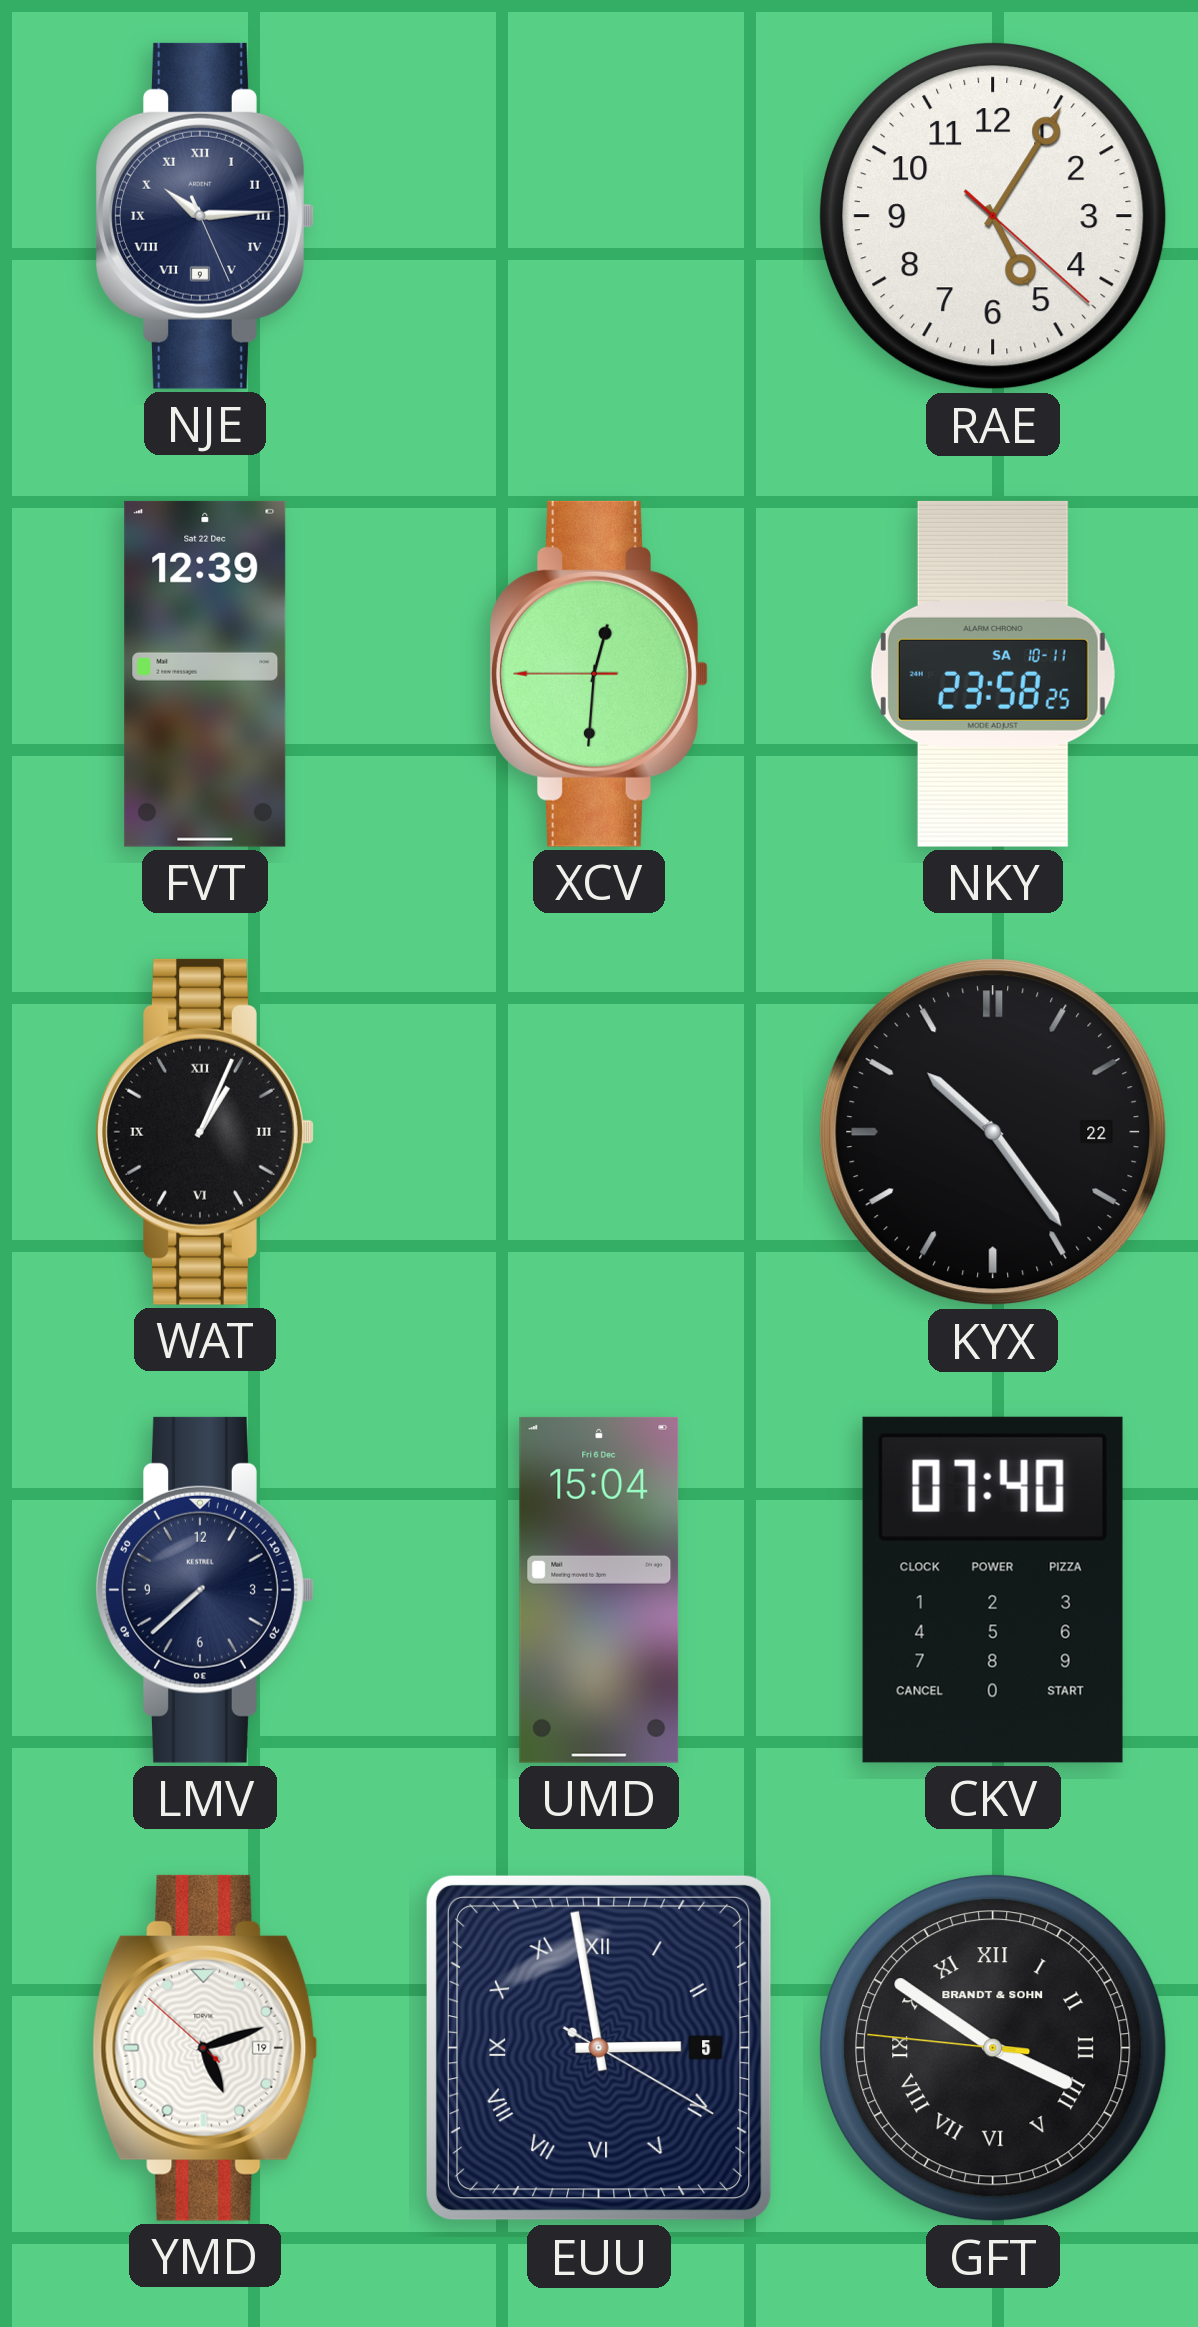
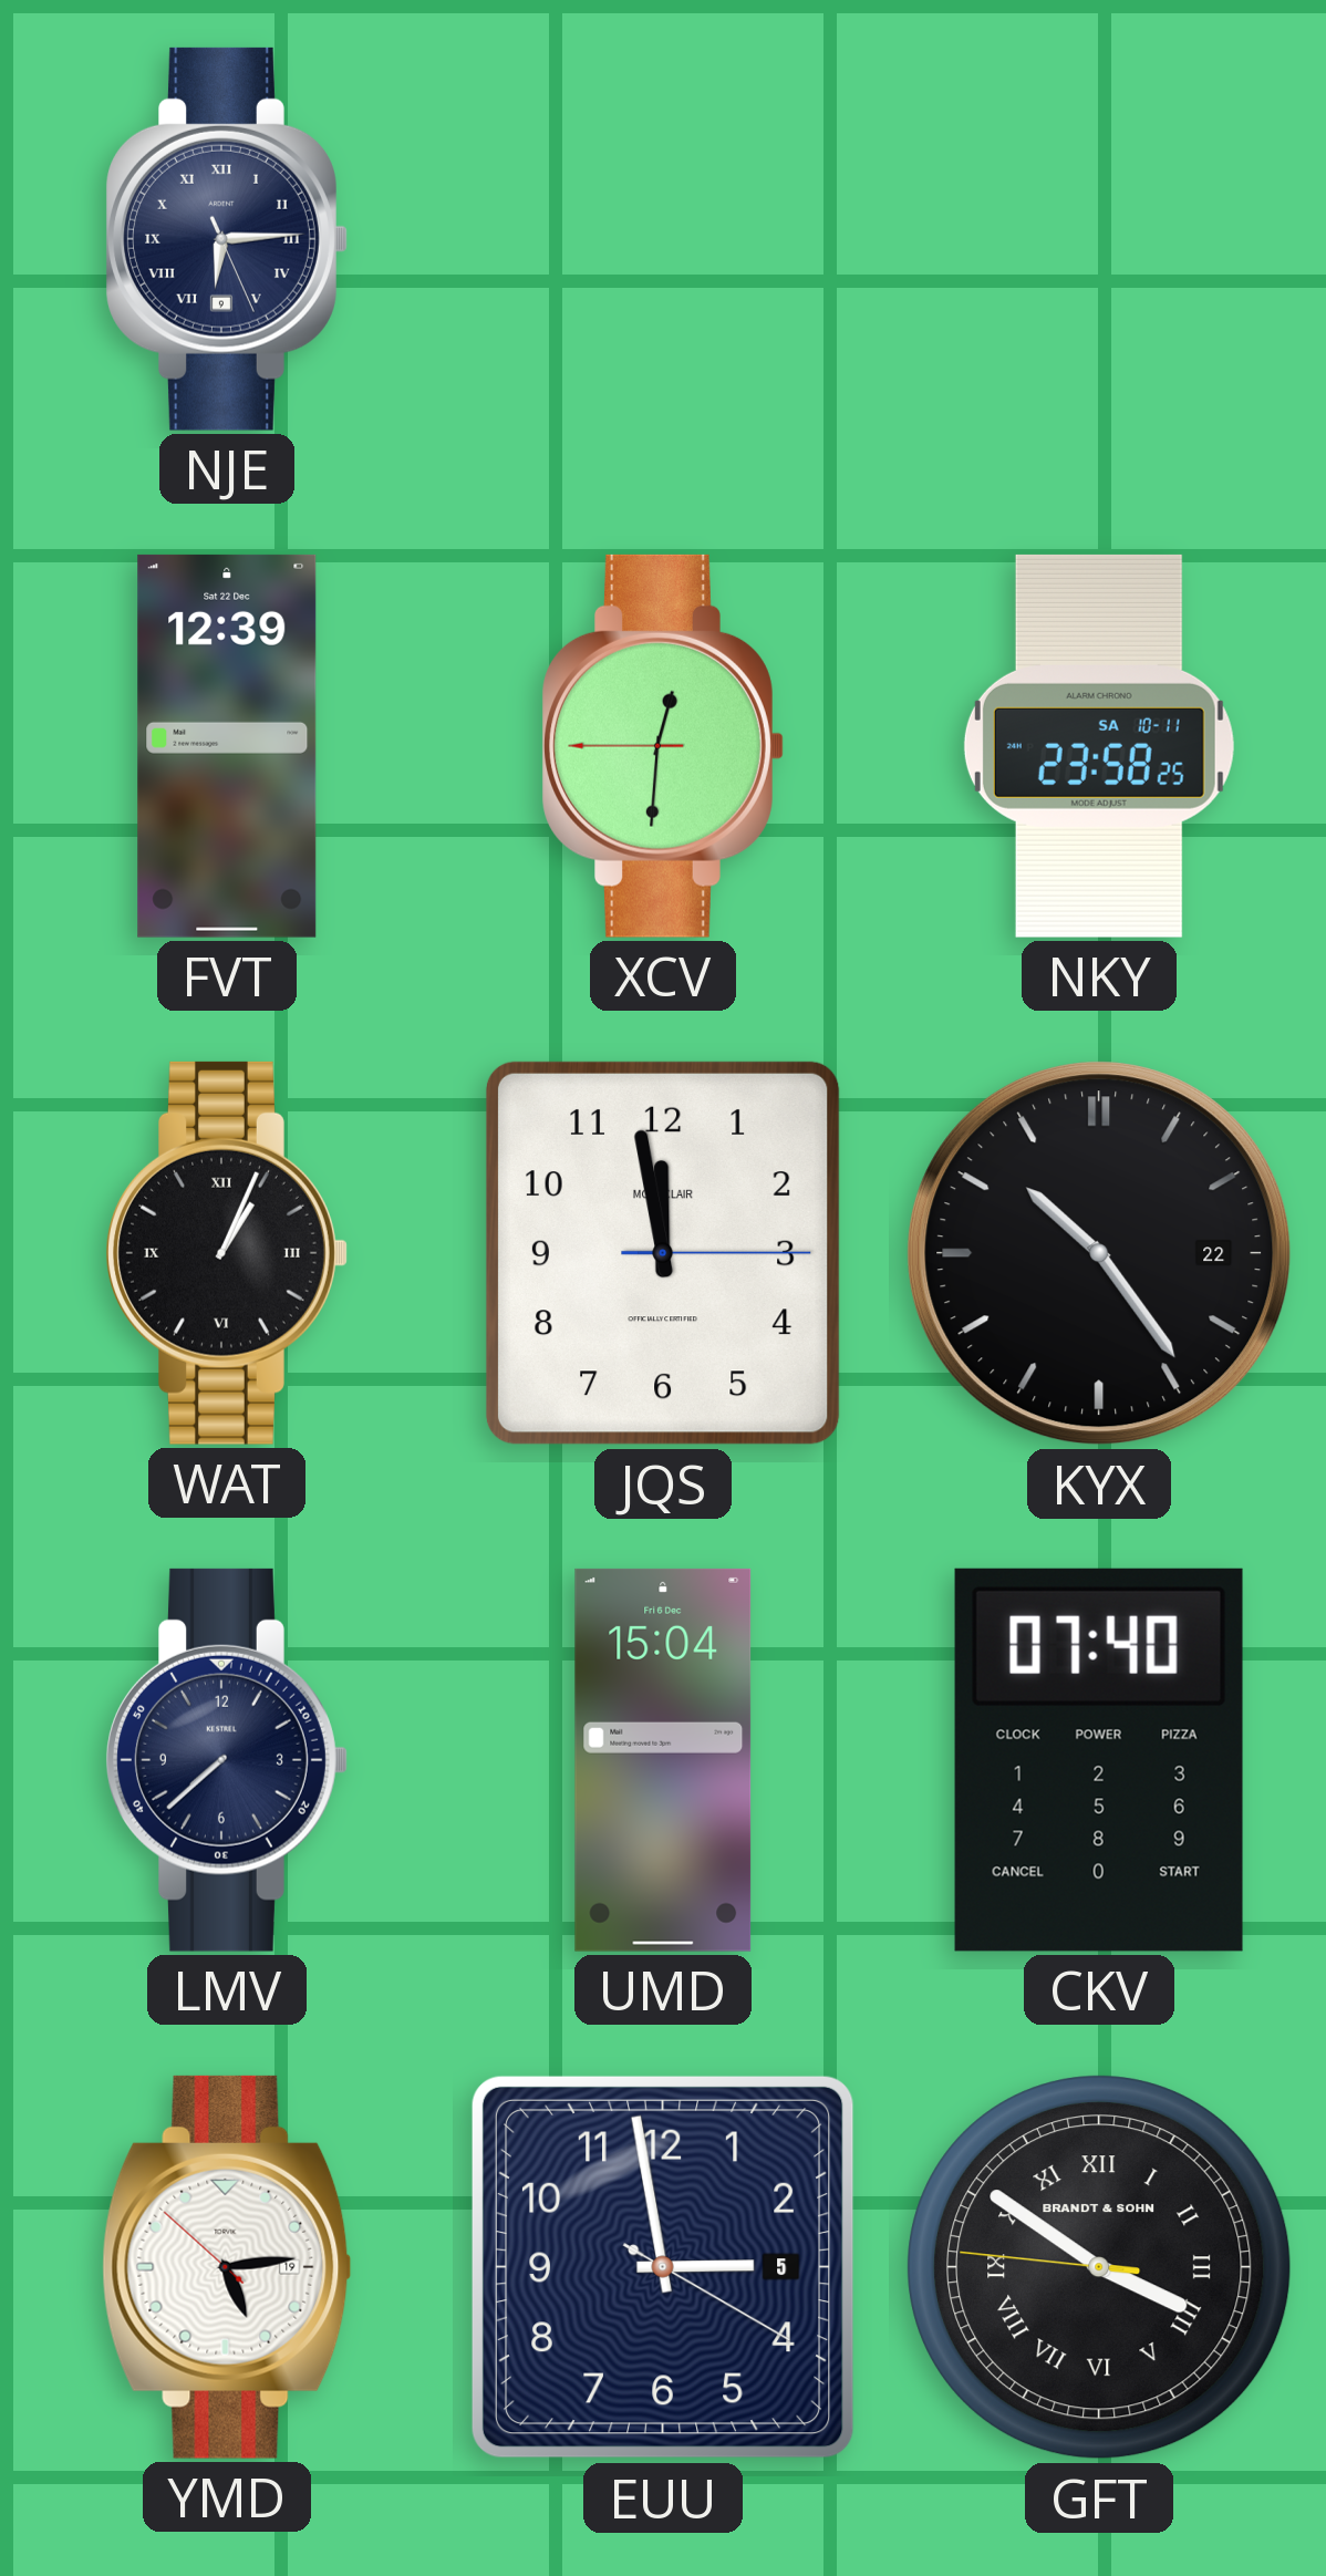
NJE: 10:14 -> 6:14 (227, 239)
RAE: 5:05 -> none (993, 216)
JQS: none -> 11:58 (663, 1253)
YMD: 5:11 -> 5:13 (227, 2267)
EUU numerals: Roman -> Arabic (663, 2267)
